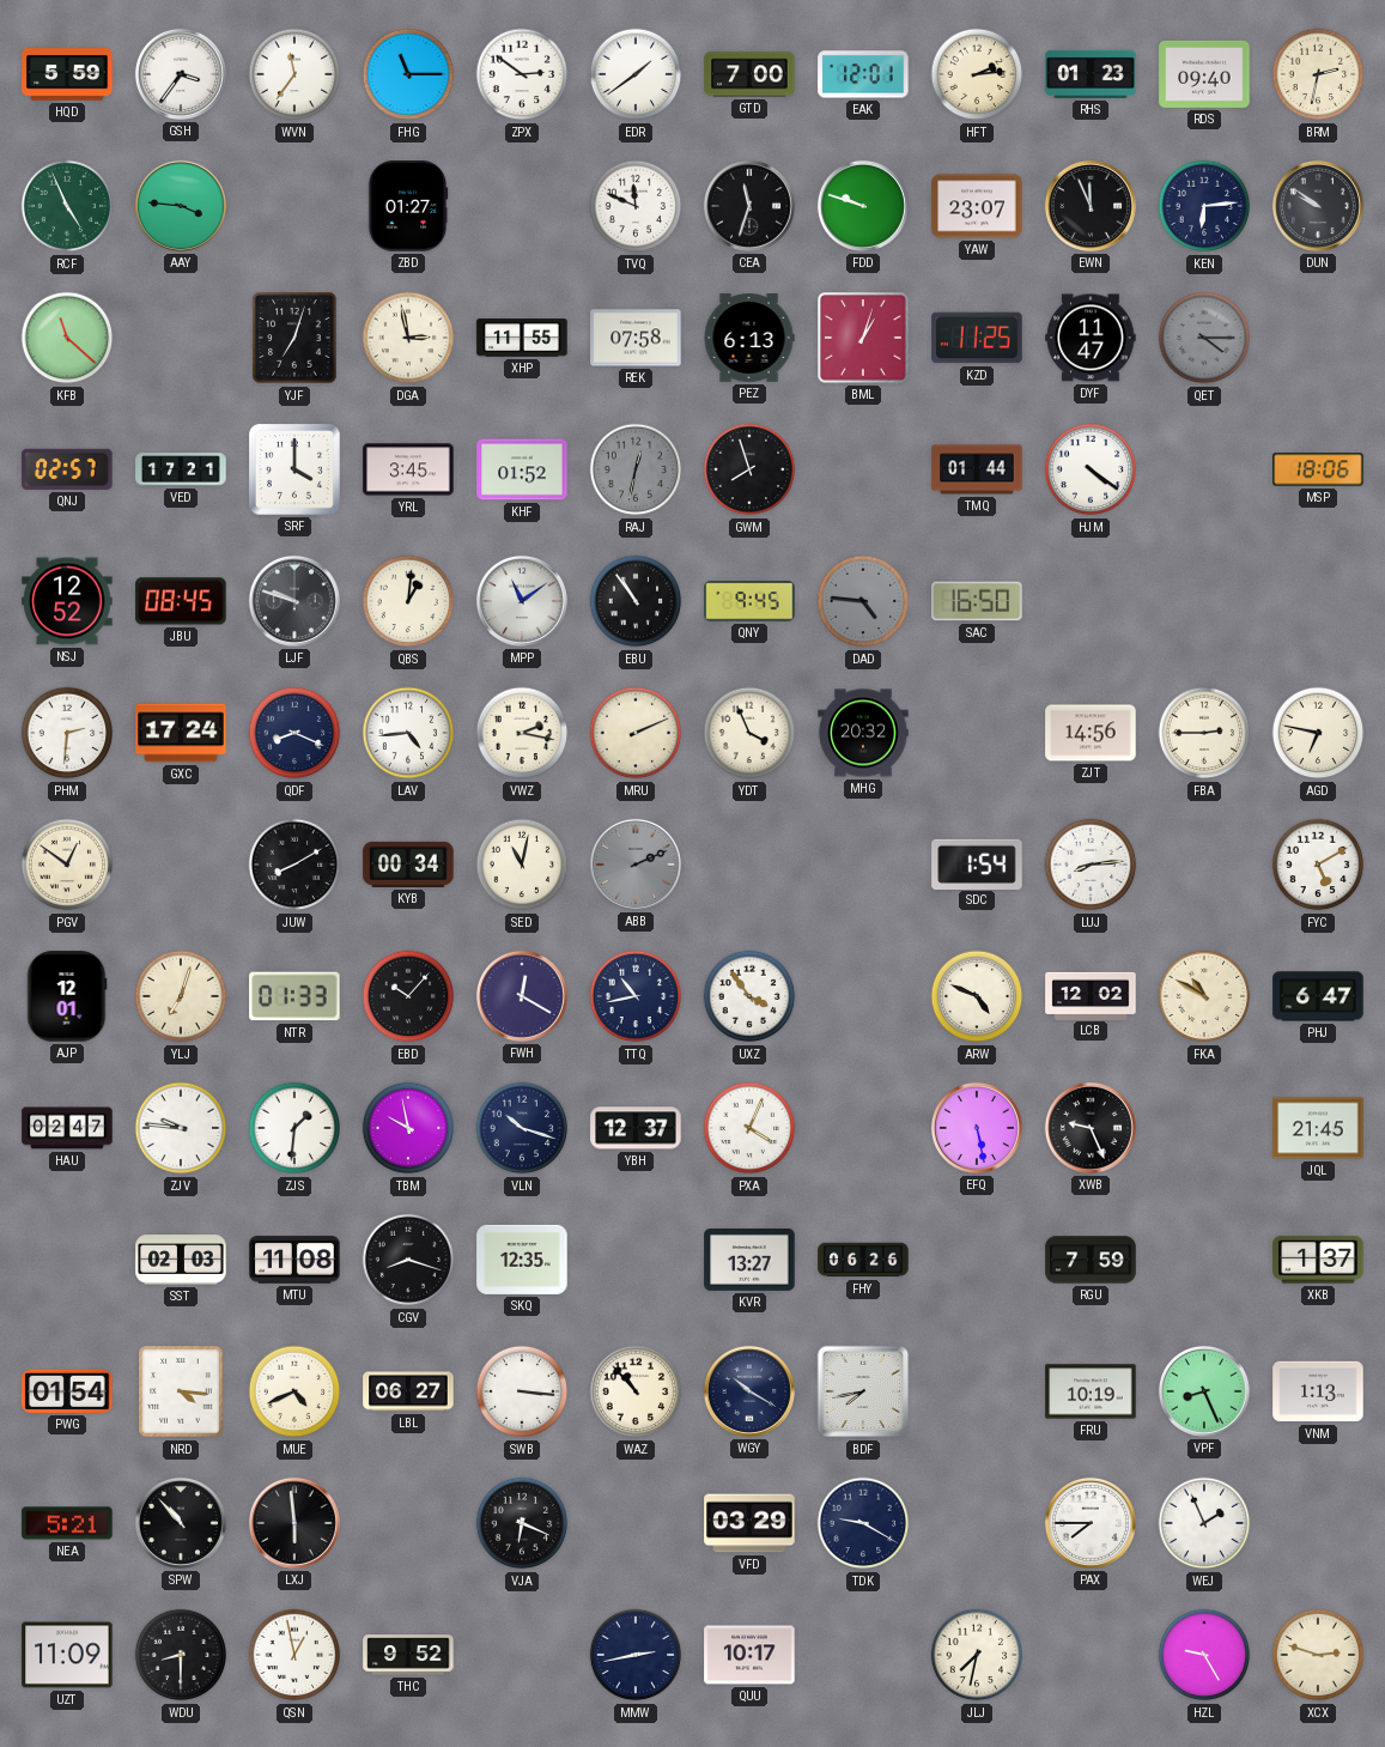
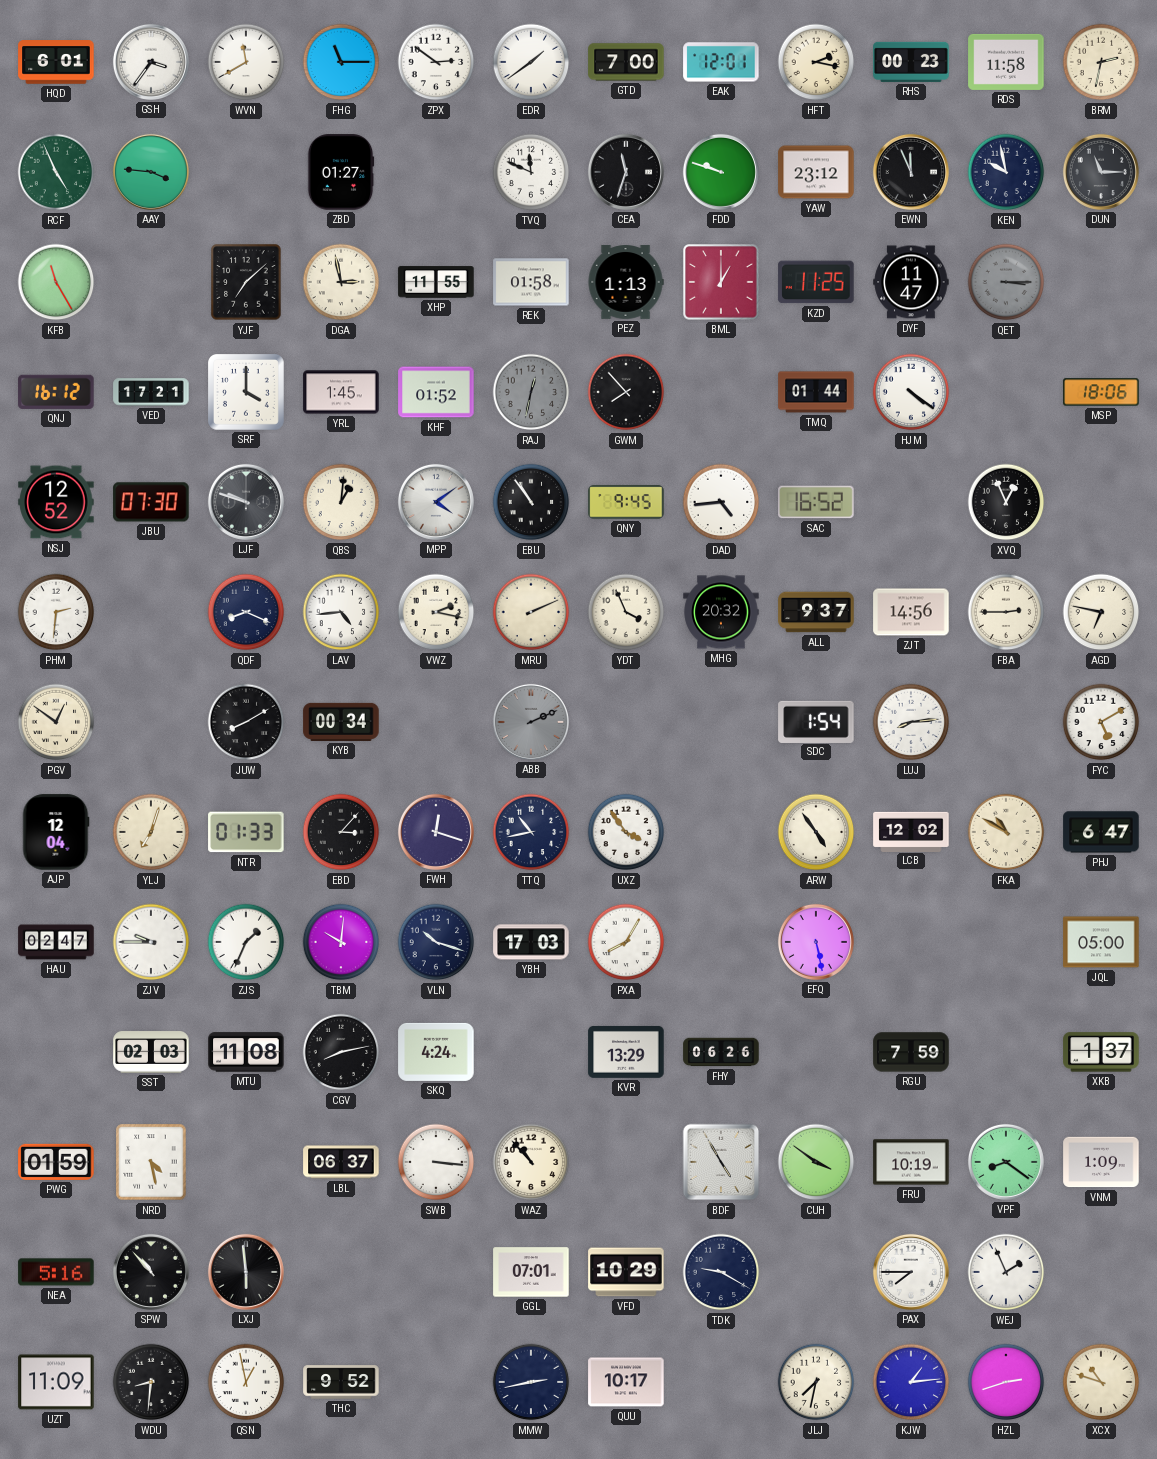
HQD: 5:59 -> 6:01 (56, 62)
WVN: 11:36 -> 11:40 (246, 62)
HFT: 2:14 -> 2:17 (816, 62)
RHS: 01:23 -> 00:23 (911, 62)
RDS: 09:40 -> 11:58 (1006, 62)
YAW: 23:07 -> 23:12 (816, 172)
KEN: 6:14 -> 9:58 (1006, 172)
DUN: 9:51 -> 11:15 (1101, 172)
KFB: 11:22 -> 11:25 (56, 282)
YJF: 7:03 -> 7:08 (246, 282)
REK: 07:58 -> 01:58 (531, 282)
PEZ: 6:13 -> 1:13 (626, 282)
BML: 1:03 -> 1:00 (721, 282)
QET: 4:15 -> 3:15 (1006, 282)
QNJ: 02:57 -> 16:12 (56, 392)
YRL: 3:45 -> 1:45 (341, 392)
GWM: 7:57 -> 7:53 (626, 392)
JBU: 08:45 -> 07:30 (151, 502)
MPP: 11:09 -> 4:09 (436, 502)
DAD: 4:46 -> 4:44 (721, 502)
DAD dial: grey -> white (721, 502)
SAC: 16:50 -> 16:52 (816, 502)
XVQ: none -> 12:56 (1006, 502)
GXC: 17:24 -> none (181, 733)
ALL: none -> 9:37 (816, 612)
SED: 11:02 -> none (522, 865)
AJP: 12:01 -> 12:04 (56, 832)
EBD: 10:07 -> 3:07 (341, 832)
FWH: 12:20 -> 12:18 (436, 832)
ARW: 4:49 -> 4:54 (816, 832)
ZJV: 9:46 -> 9:45 (151, 942)
ZJS: 1:31 -> 1:34 (246, 942)
TBM: 9:58 -> 10:01 (341, 942)
YBH: 12:37 -> 17:03 (531, 942)
PXA: 4:04 -> 8:05 (626, 942)
XWB: 9:26 -> none (1091, 1128)
JQL: 21:45 -> 05:00 (1101, 942)
CGV: 8:18 -> 8:13 (341, 1052)
SKQ: 12:35 -> 4:24 (436, 1052)
KVR: 13:27 -> 13:29 (626, 1052)
PWG: 01:54 -> 01:59 (56, 1162)
NRD: 4:16 -> 4:28 (151, 1162)
MUE: 4:41 -> none (294, 1391)
LBL: 06:27 -> 06:37 (341, 1162)
WGY: 10:20 -> none (749, 1391)
BDF: 7:43 -> 4:55 (721, 1162)
CUH: none -> 3:51 (816, 1162)
VPF: 8:26 -> 8:21 (1006, 1162)
VNM: 1:13 -> 1:09 (1101, 1162)
NEA: 5:21 -> 5:16 (56, 1272)
VJA: 6:19 -> none (522, 1523)
GGL: none -> 07:01 (531, 1272)
VFD: 03:29 -> 10:29 (626, 1272)
WDU: 8:30 -> 8:31 (151, 1382)
KJW: none -> 1:14 (911, 1382)
HZL: 9:25 -> 2:42 (1006, 1382)
XCX: 2:48 -> 10:48 (1101, 1382)
